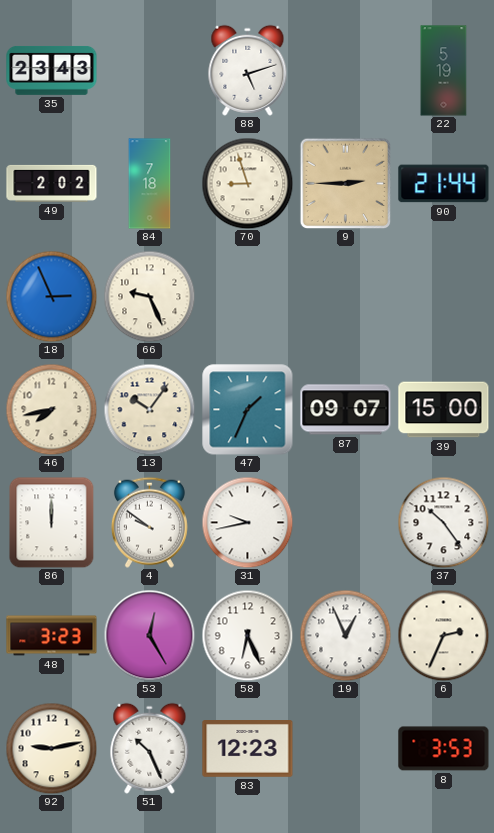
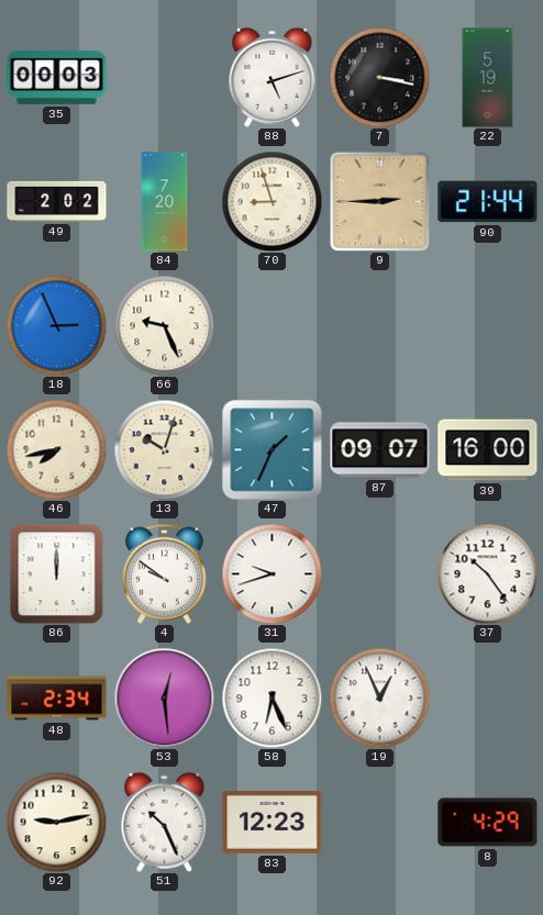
35: 23:43 -> 00:03 (57, 77)
7: none -> 3:17 (379, 77)
84: 7:18 -> 7:20 (165, 202)
13: 10:06 -> 10:03 (164, 449)
39: 15:00 -> 16:00 (488, 450)
31: 9:43 -> 9:42 (271, 573)
48: 3:23 -> 2:34 (57, 699)
53: 12:25 -> 12:29 (164, 698)
6: 2:34 -> none (443, 635)
8: 3:53 -> 4:29 (488, 823)
